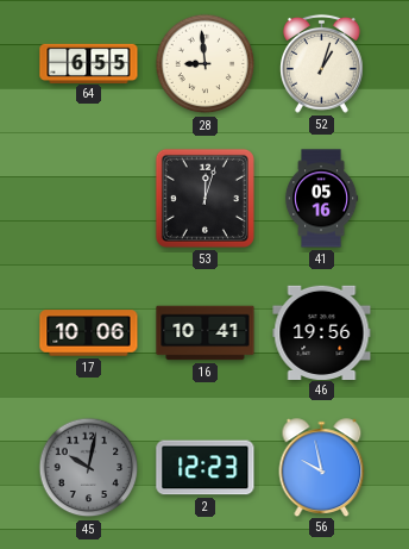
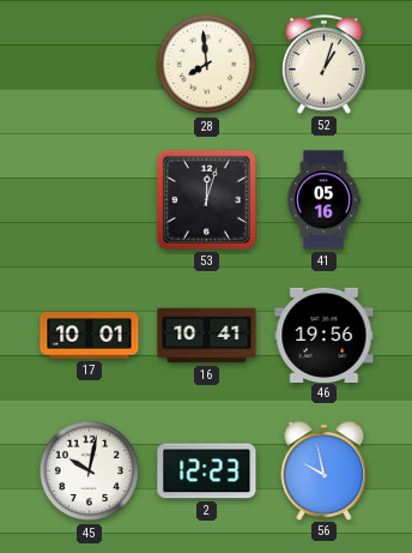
64: 6:55 -> none (89, 63)
28: 8:59 -> 7:59 (207, 65)
17: 10:06 -> 10:01 (90, 336)
45 dial: grey -> white (90, 471)
